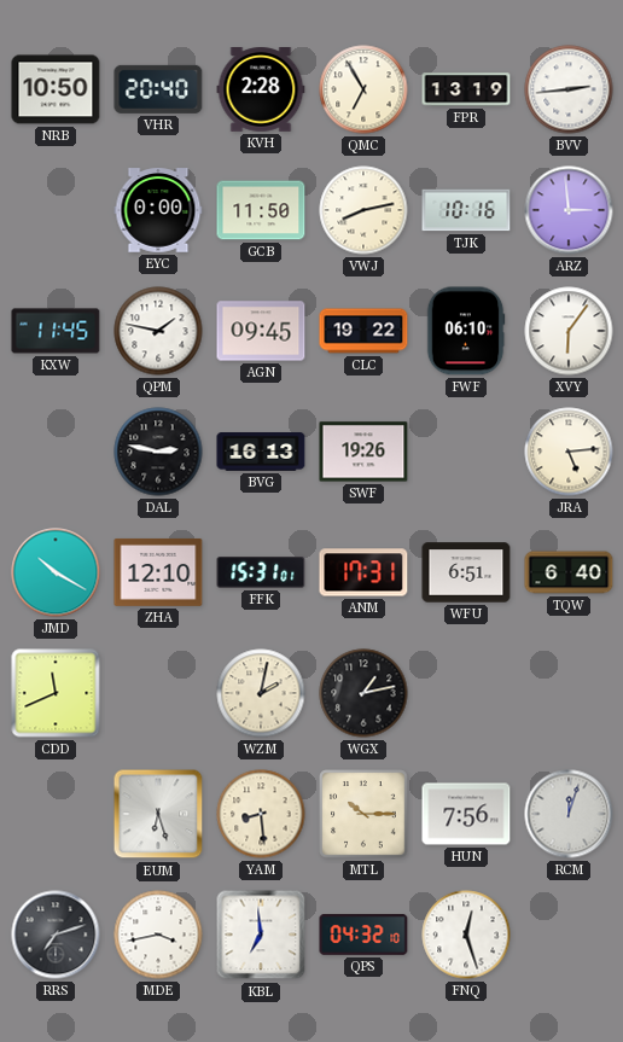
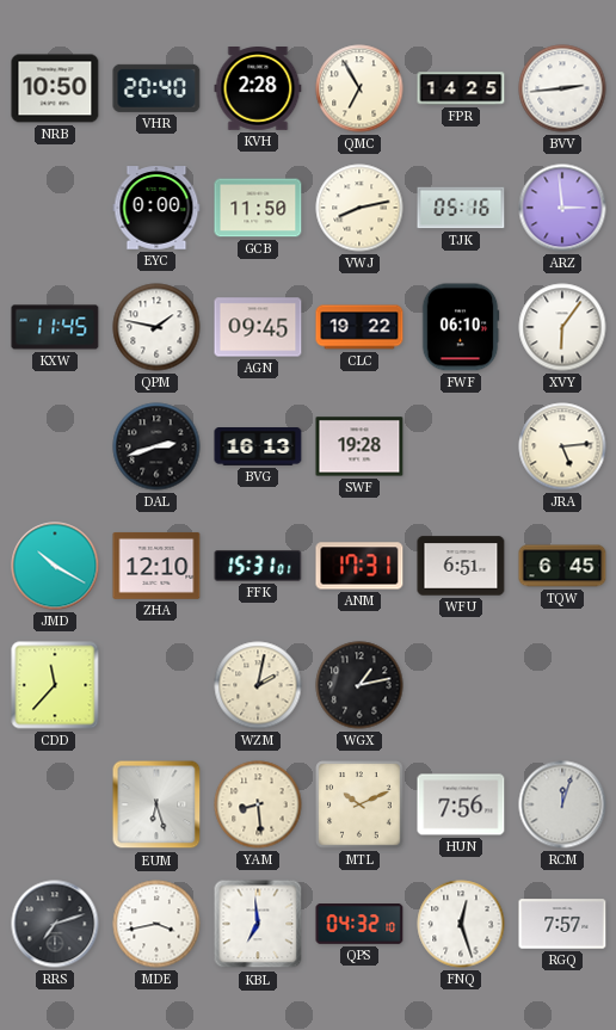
FPR: 13:19 -> 14:25 (461, 88)
TJK: 10:16 -> 05:16 (461, 208)
DAL: 2:47 -> 2:42 (156, 446)
SWF: 19:26 -> 19:28 (359, 446)
TQW: 6:40 -> 6:45 (562, 566)
CDD: 11:41 -> 11:37 (55, 685)
MTL: 10:15 -> 10:11 (359, 804)
RGQ: none -> 7:57 (562, 924)
